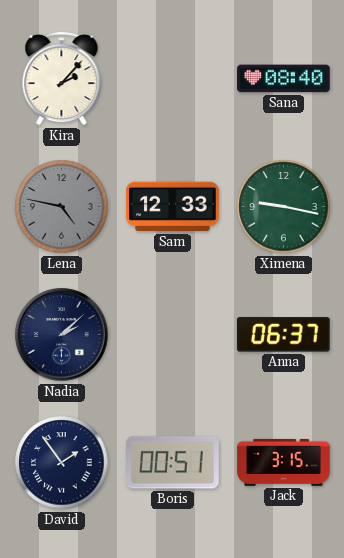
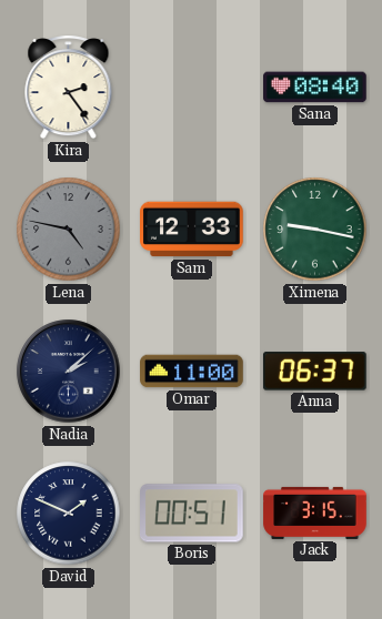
Kira: 2:07 -> 2:24 (69, 88)
Omar: none -> 11:00 (192, 372)
David: 1:54 -> 1:49 (69, 514)
